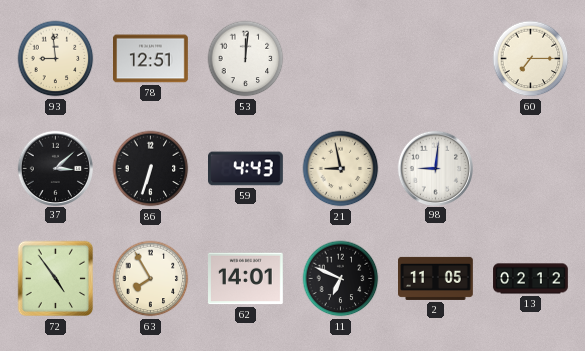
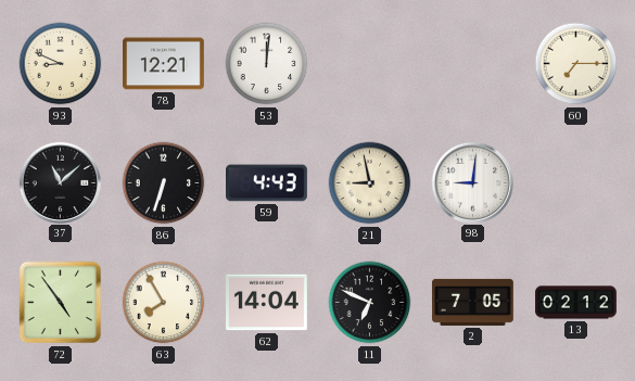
93: 8:59 -> 8:49 (61, 64)
78: 12:51 -> 12:21 (164, 64)
37: 3:08 -> 11:08 (60, 182)
62: 14:01 -> 14:04 (267, 303)
2: 11:05 -> 7:05 (473, 302)
